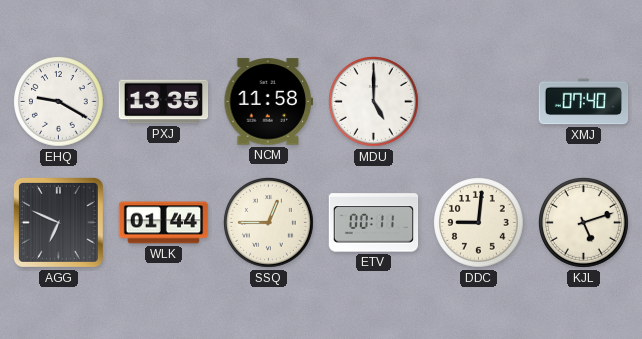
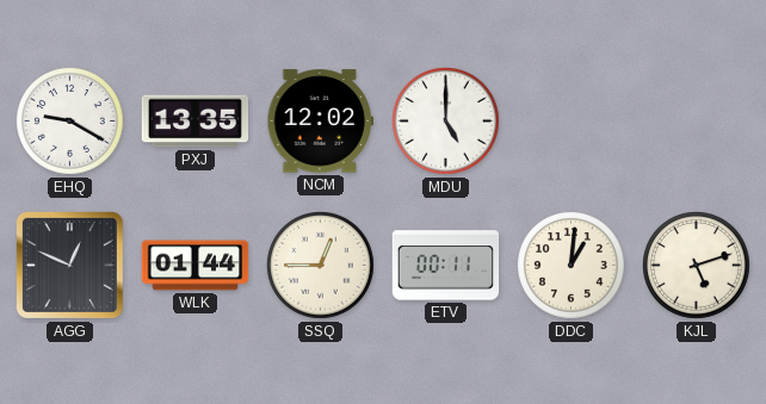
NCM: 11:58 -> 12:02 (320, 122)
XMJ: 07:40 -> none (584, 102)
AGG: 6:49 -> 12:49 (69, 265)
DDC: 9:01 -> 1:01 (572, 266)
